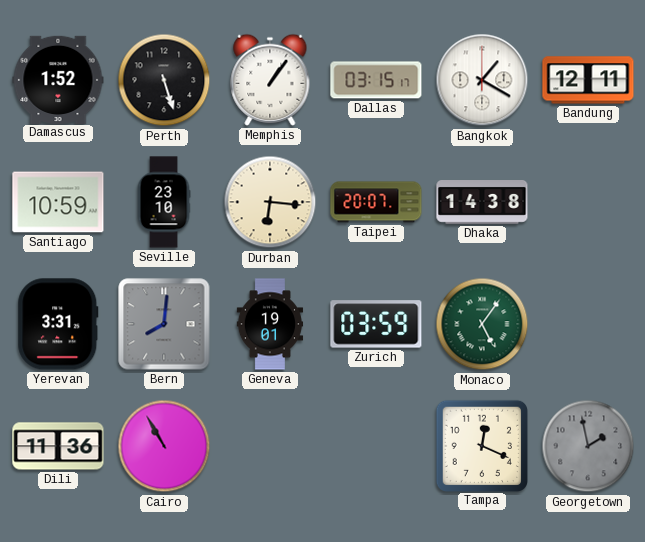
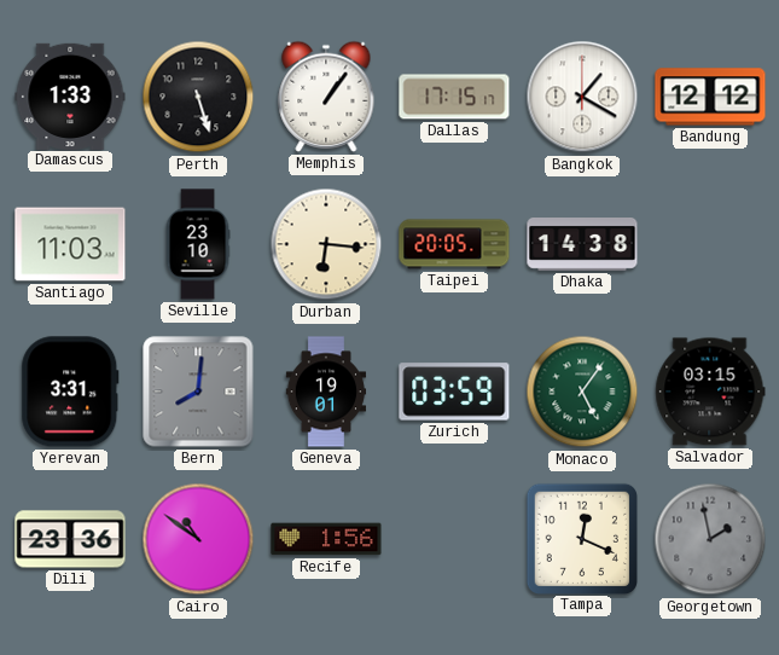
Damascus: 1:52 -> 1:33 (70, 95)
Dallas: 03:15 -> 17:15 (454, 97)
Bandung: 12:11 -> 12:12 (710, 97)
Santiago: 10:59 -> 11:03 (70, 244)
Taipei: 20:07 -> 20:05 (454, 244)
Salvador: none -> 03:15 (710, 392)
Dili: 11:36 -> 23:36 (70, 539)
Cairo: 10:55 -> 10:51 (198, 539)
Recife: none -> 1:56 (326, 539)
